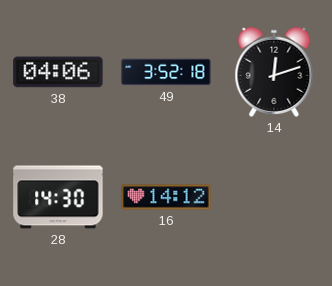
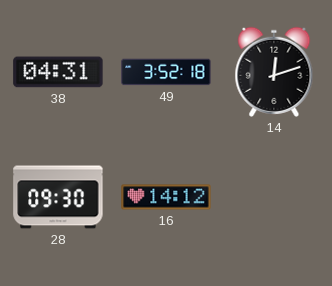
38: 04:06 -> 04:31 (58, 72)
28: 14:30 -> 09:30 (58, 197)
